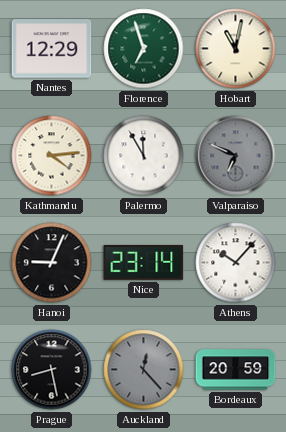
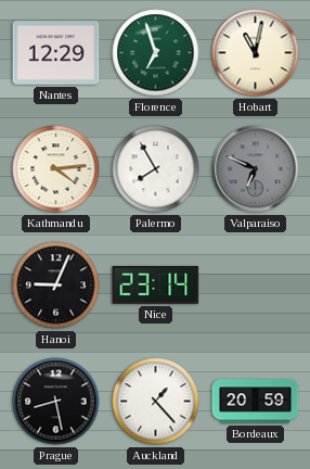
Palermo: 11:55 -> 7:55 (156, 169)
Athens: 10:07 -> none (236, 263)
Auckland: 12:23 -> 1:23 (156, 402)
Auckland dial: grey -> white (156, 402)
